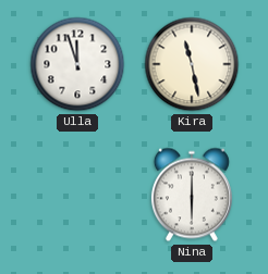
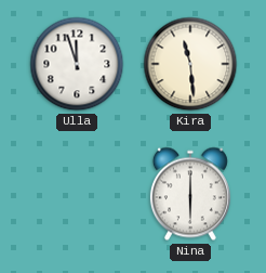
Kira: 11:28 -> 11:29 (190, 64)
